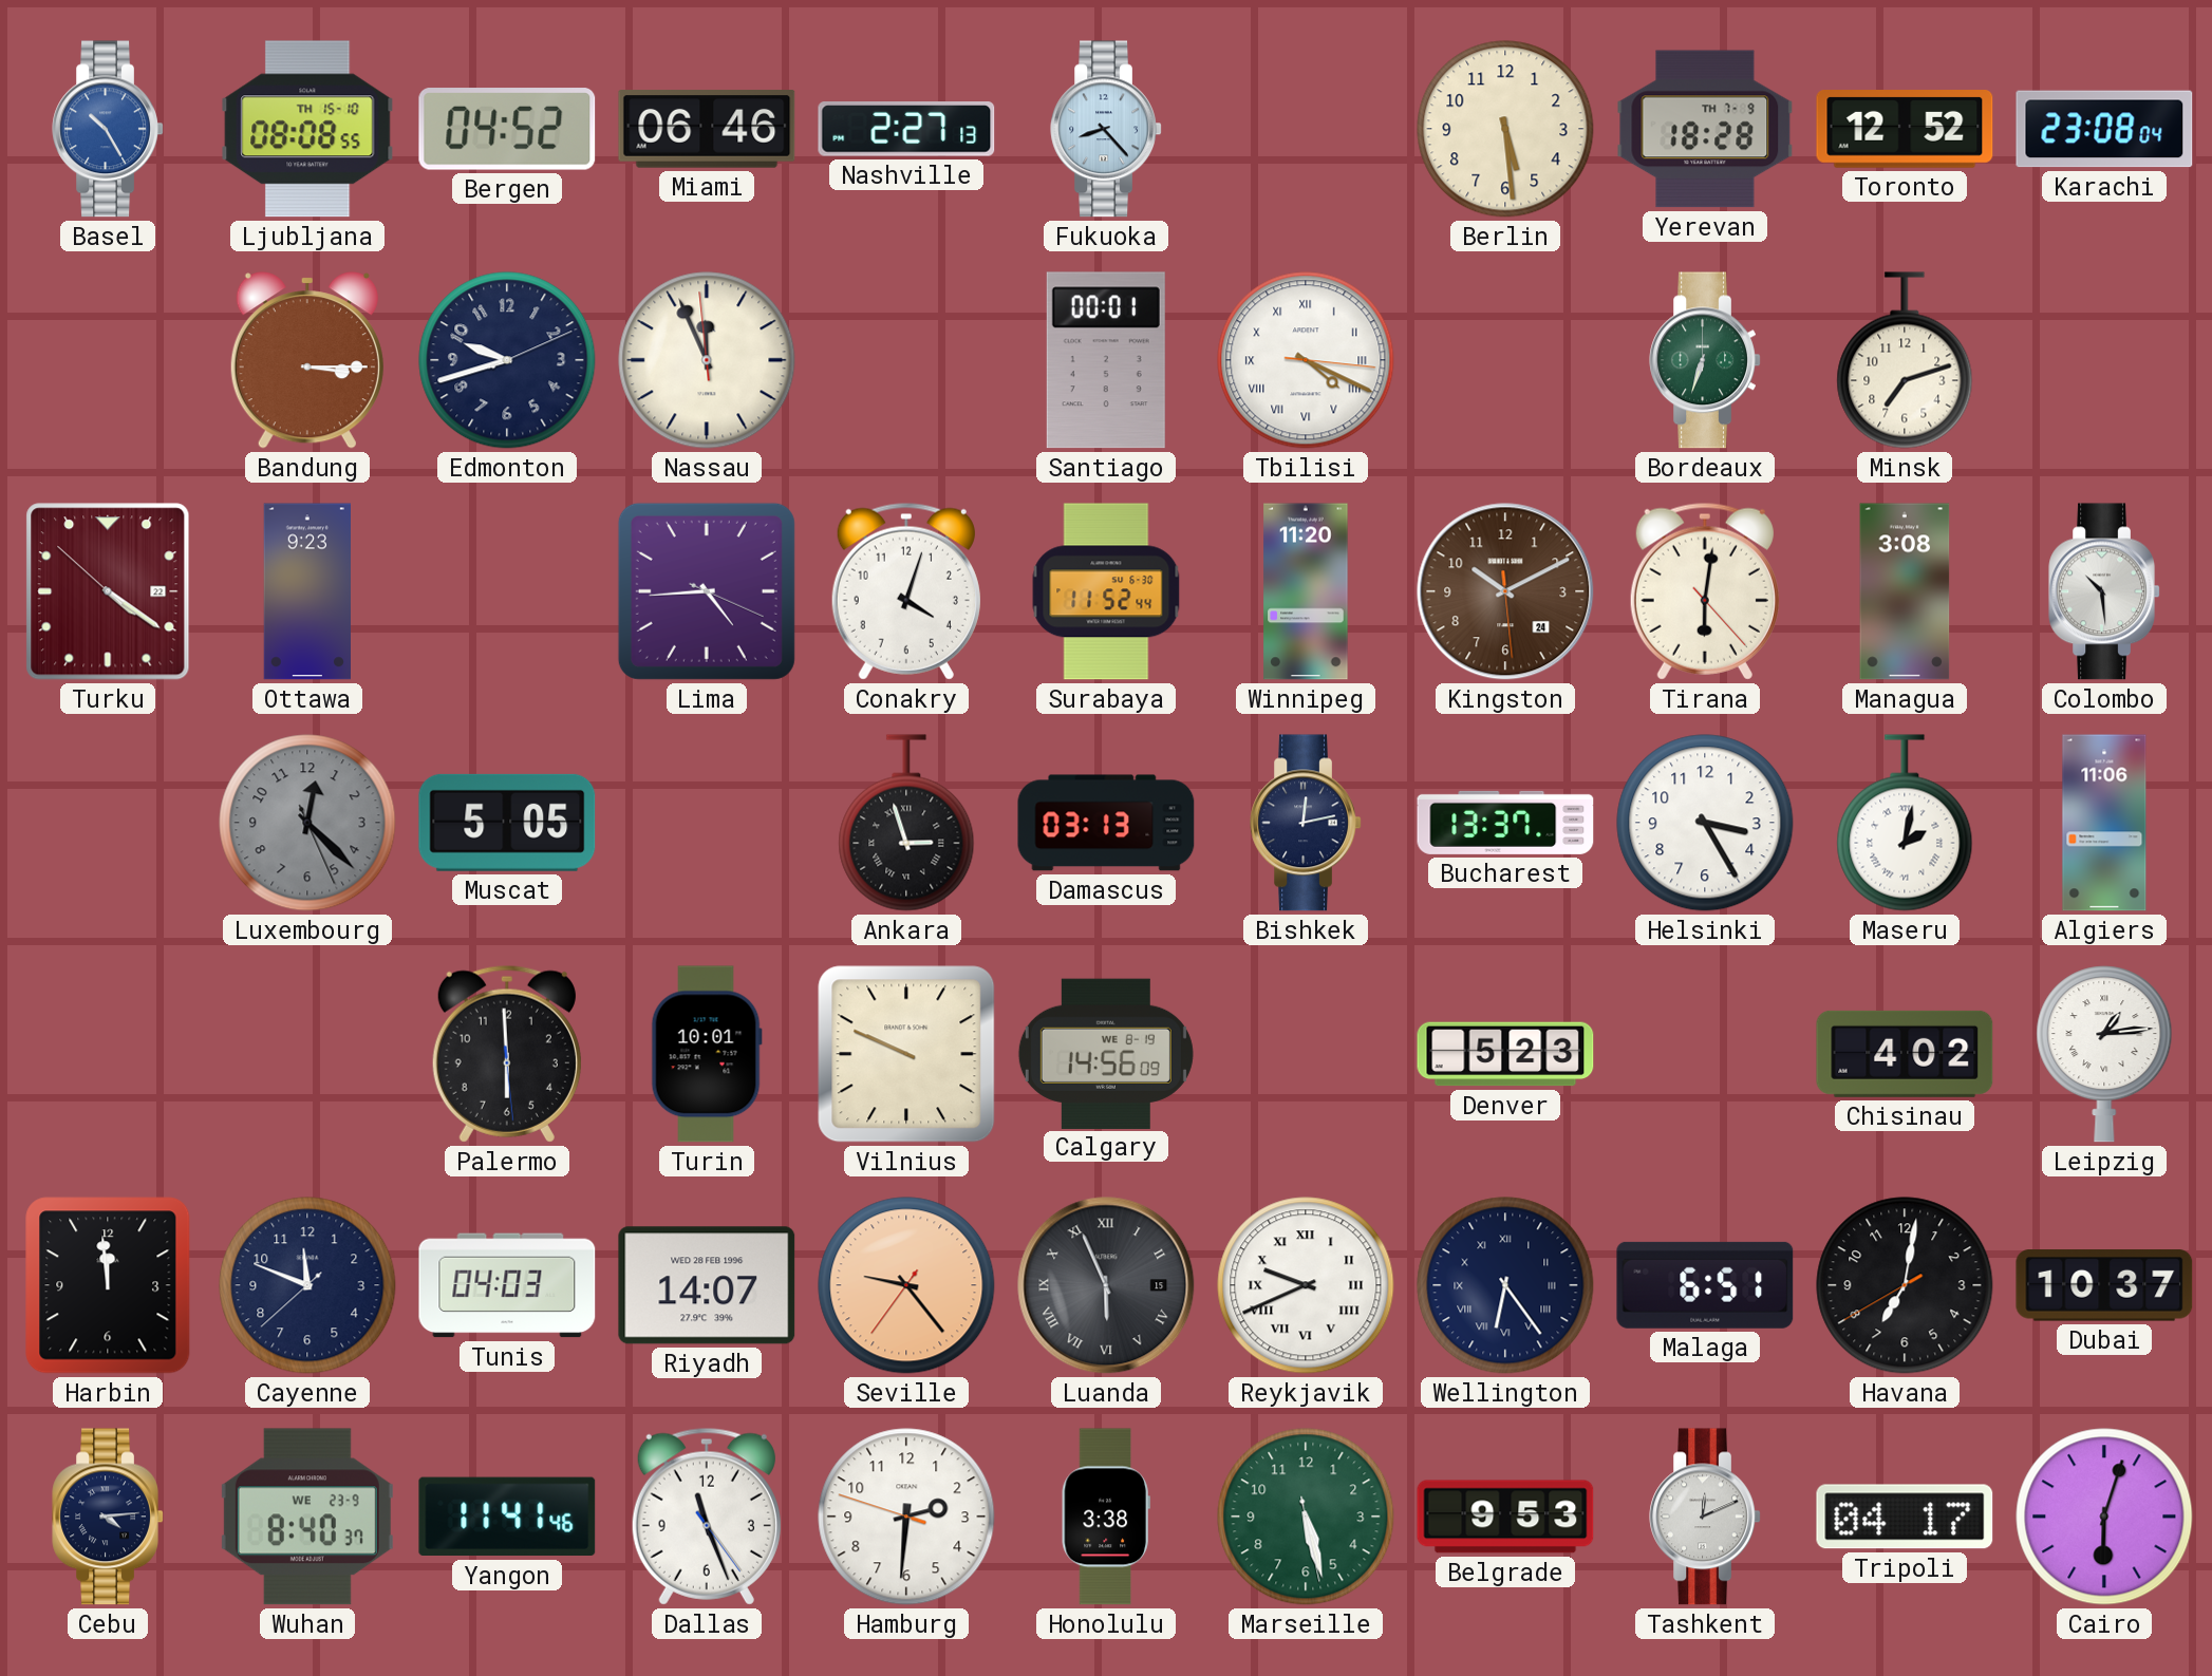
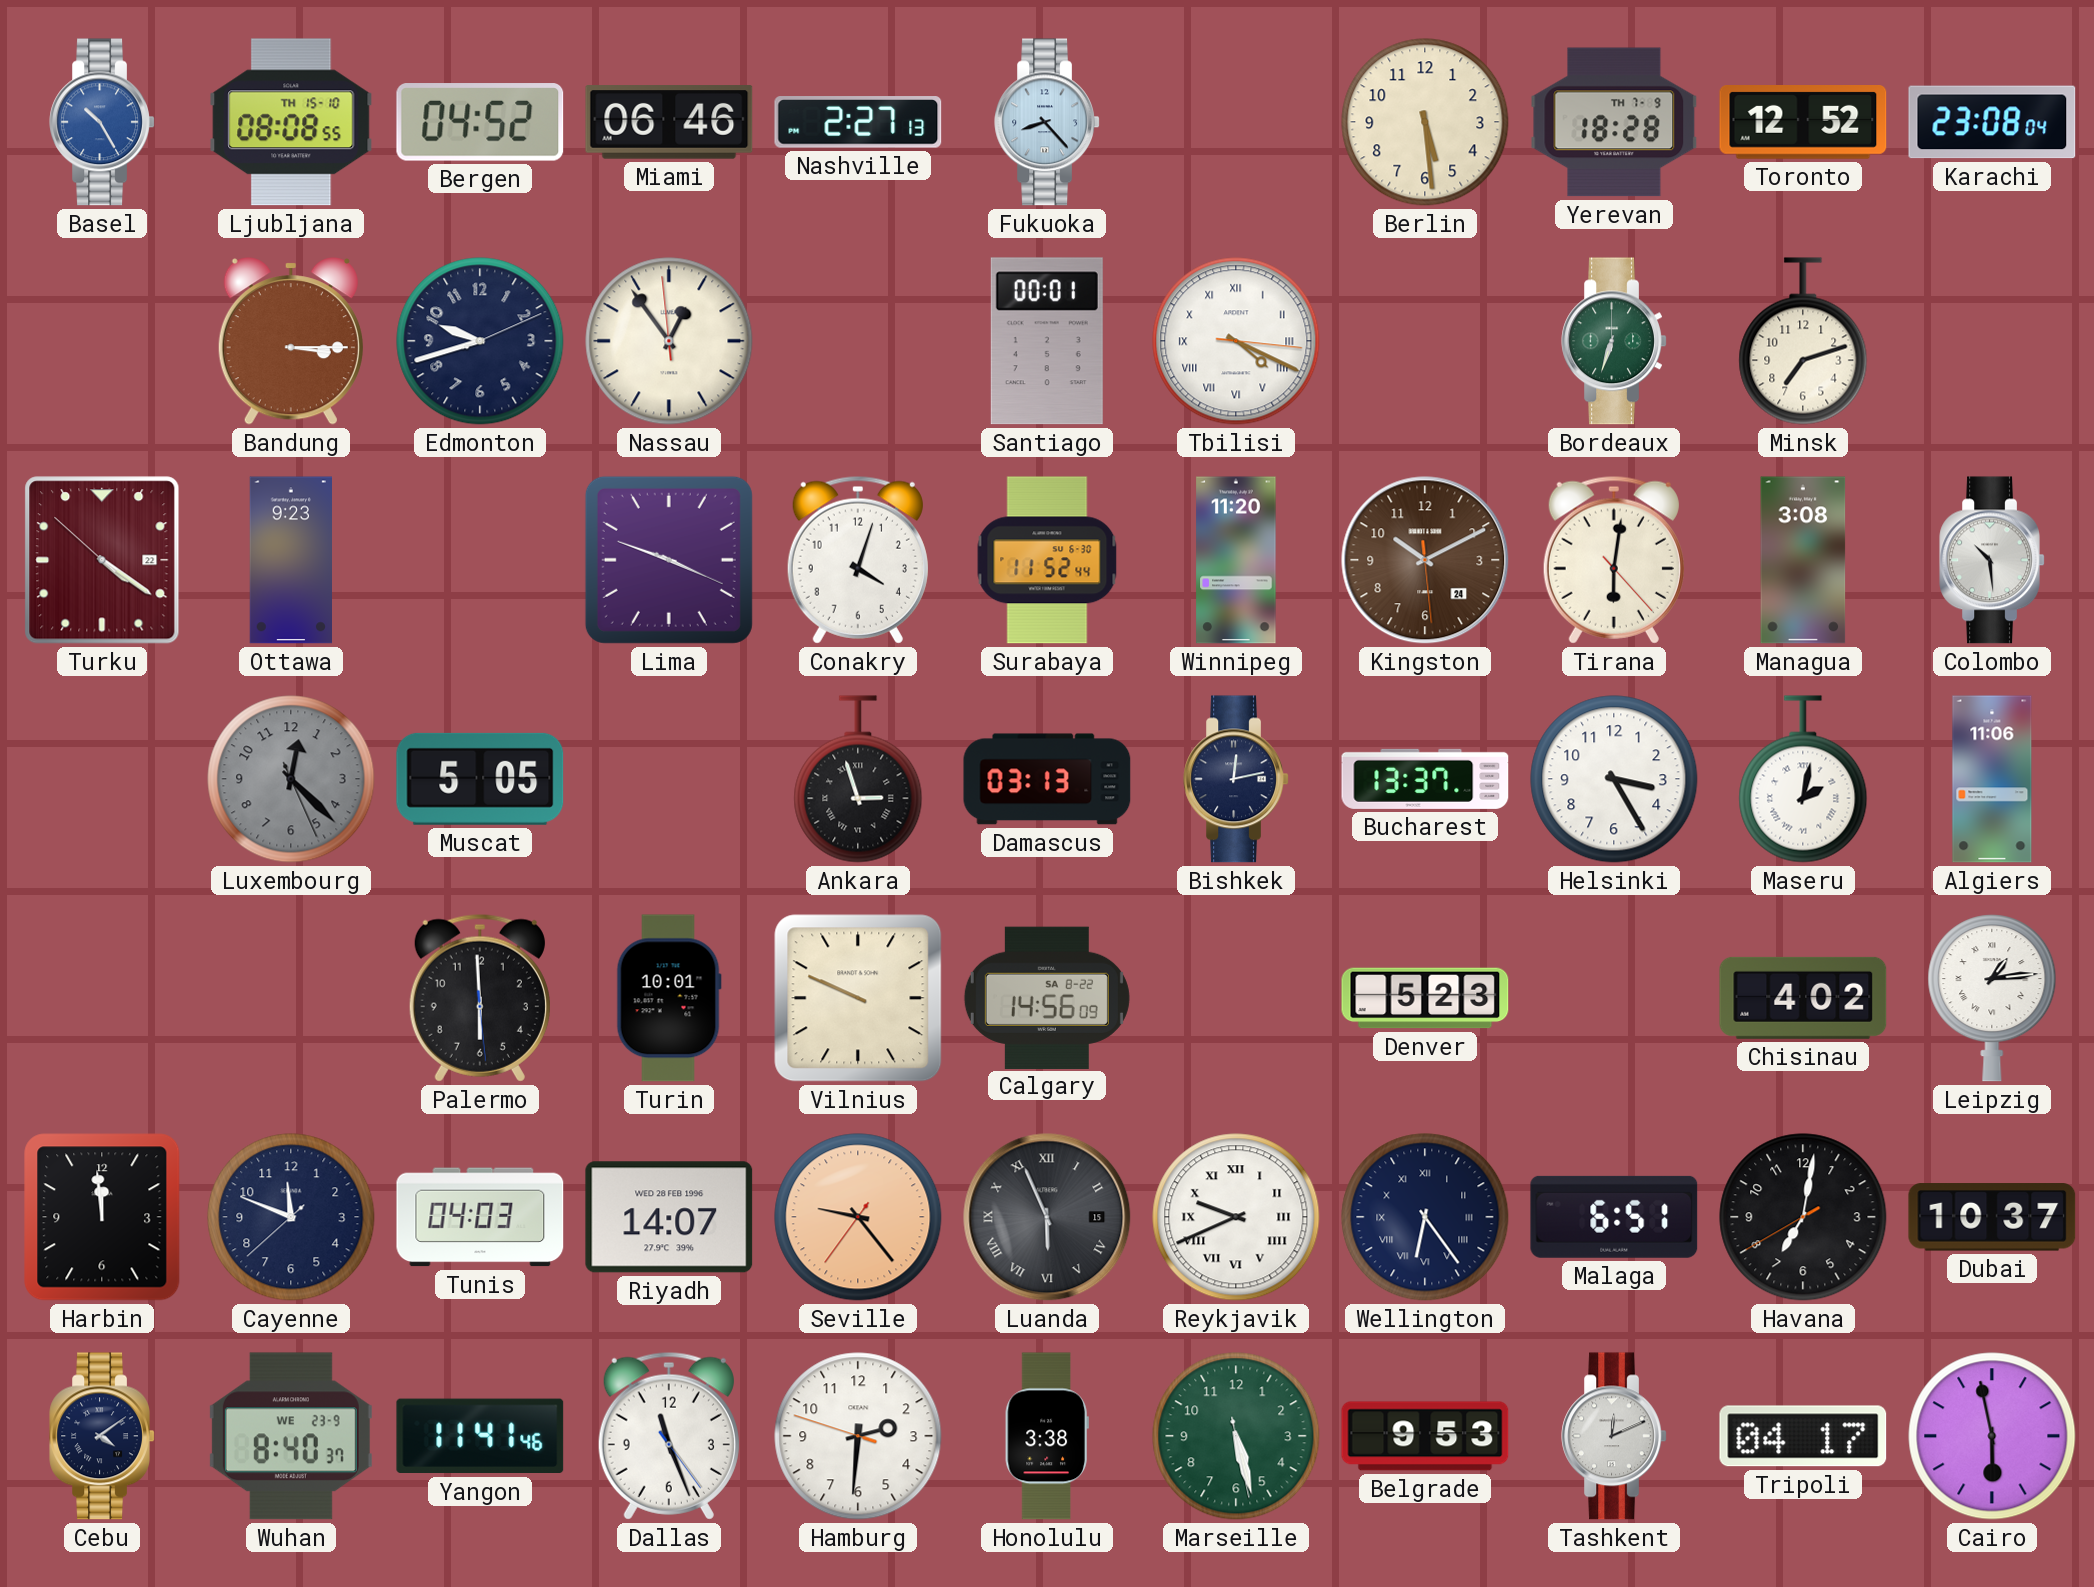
Nassau: 11:55 -> 12:53 (669, 341)
Lima: 4:44 -> 3:48 (669, 560)
Calgary date: WE 8-19 -> SA 8-22 (1047, 997)
Cebu: 4:14 -> 4:09 (102, 1436)
Cairo: 6:03 -> 5:58 (1992, 1436)
